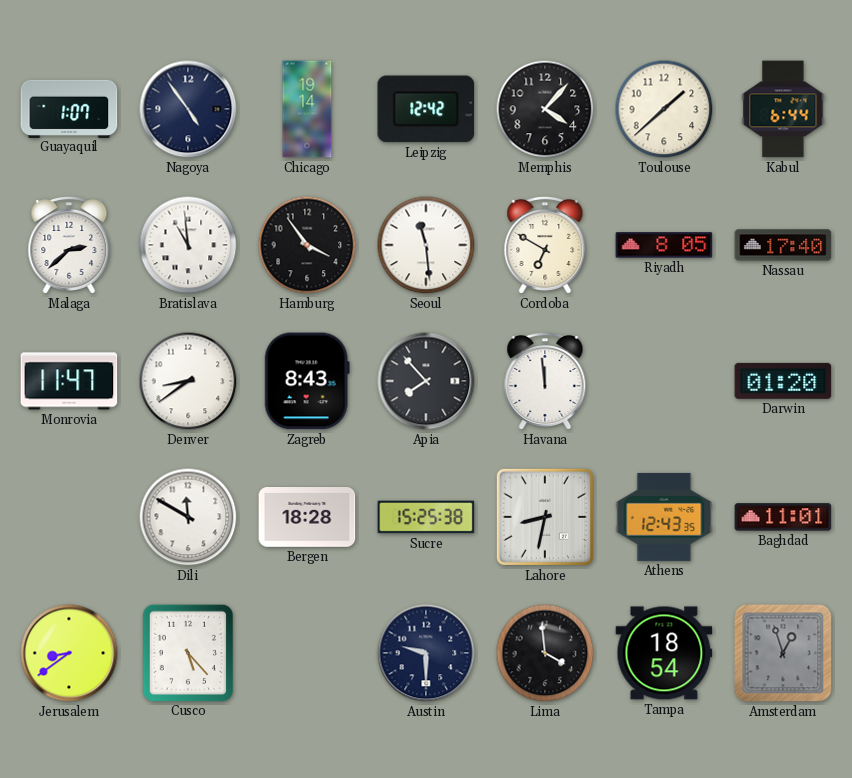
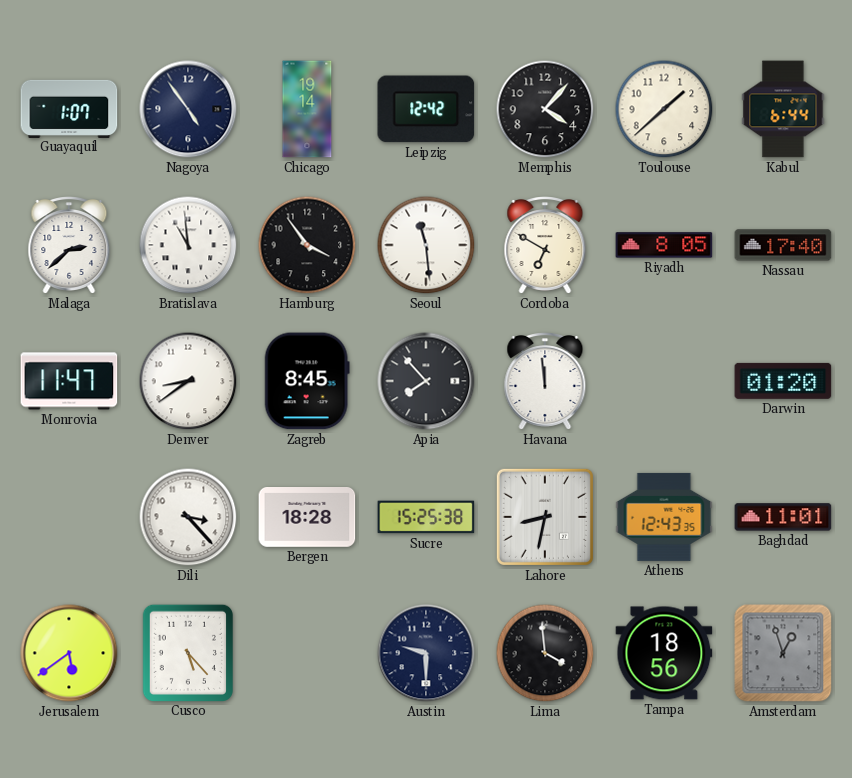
Zagreb: 8:43 -> 8:45 (307, 381)
Dili: 11:50 -> 3:23 (188, 517)
Jerusalem: 8:39 -> 5:39 (69, 653)
Tampa: 18:54 -> 18:56 (664, 653)
